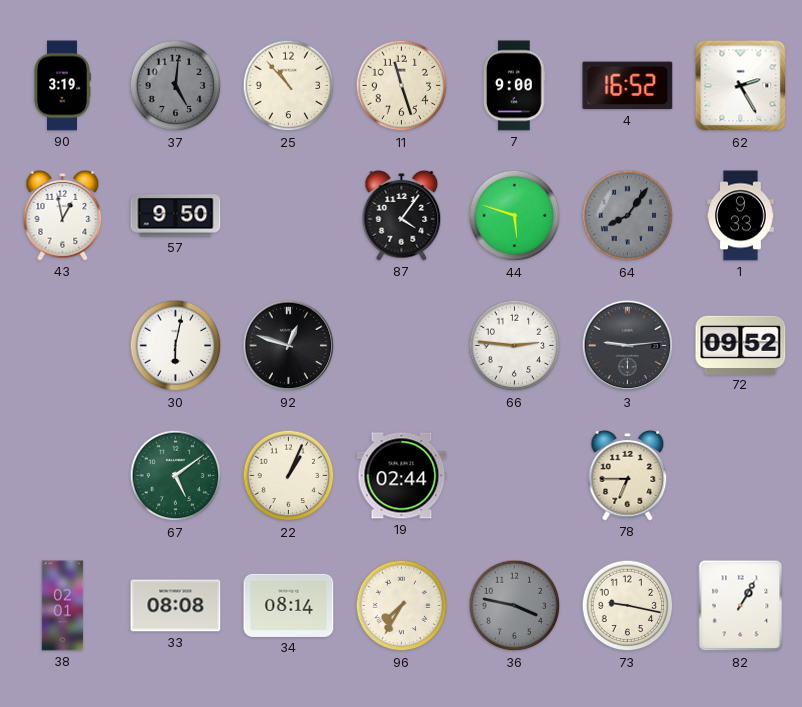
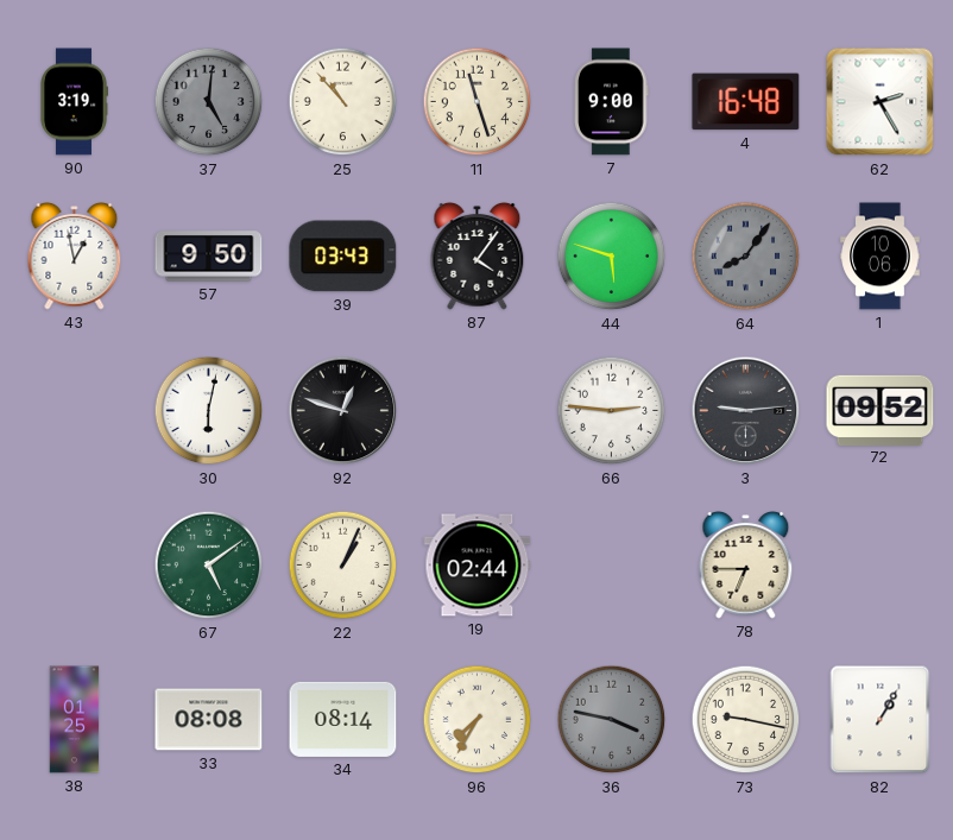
4: 16:52 -> 16:48 (746, 102)
39: none -> 03:43 (343, 257)
1: 9:33 -> 10:06 (881, 257)
38: 02:01 -> 01:25 (75, 720)
